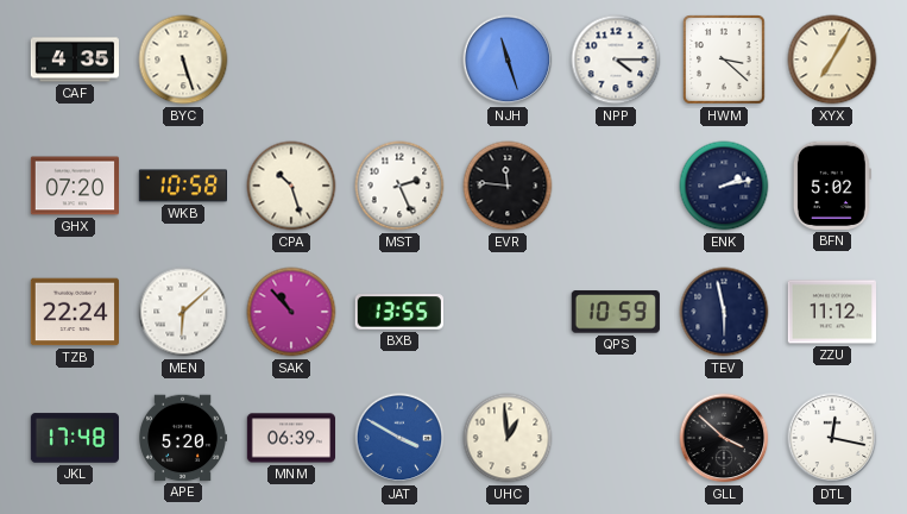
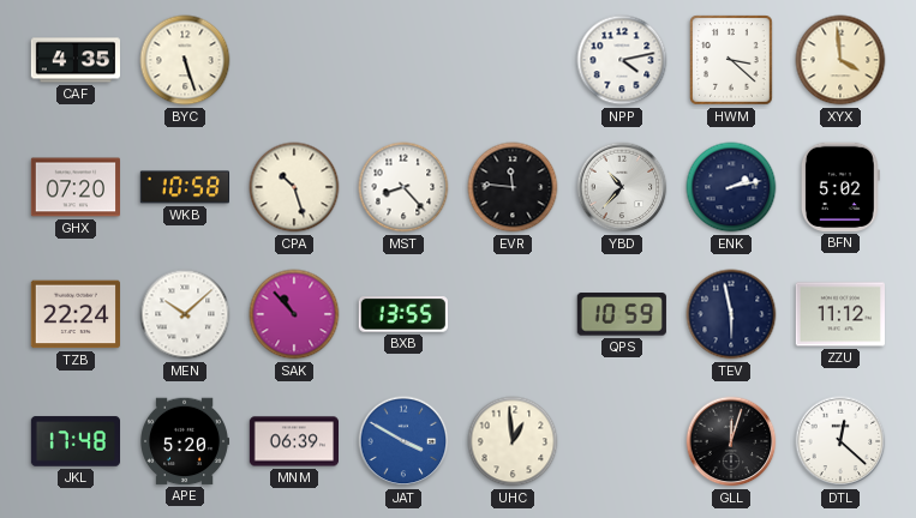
NJH: 11:27 -> none (508, 59)
NPP: 4:15 -> 4:13 (622, 60)
XYX: 7:05 -> 3:59 (840, 60)
MST: 2:26 -> 8:23 (403, 187)
YBD: none -> 10:37 (622, 187)
MEN: 6:08 -> 10:08 (185, 314)
GLL: 3:52 -> 12:03 (731, 441)
DTL: 12:17 -> 12:22 (840, 441)
